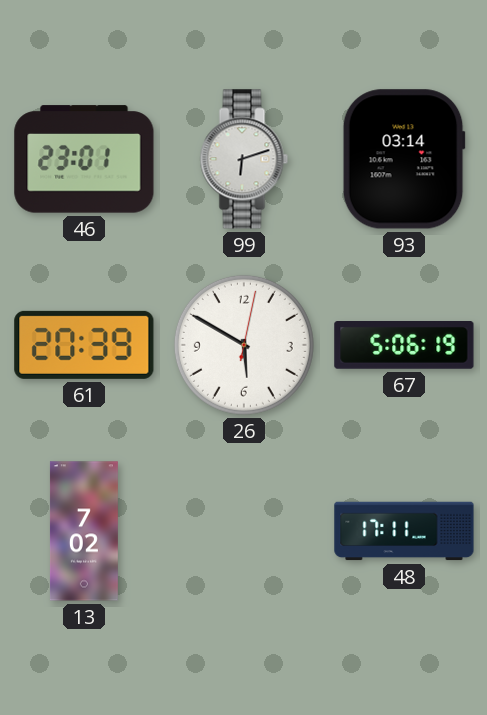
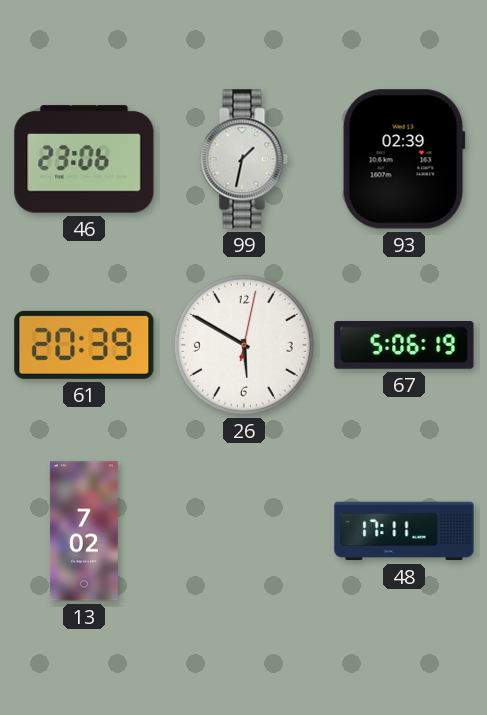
46: 23:01 -> 23:06 (84, 159)
99: 6:12 -> 1:32 (244, 159)
93: 03:14 -> 02:39 (404, 159)
